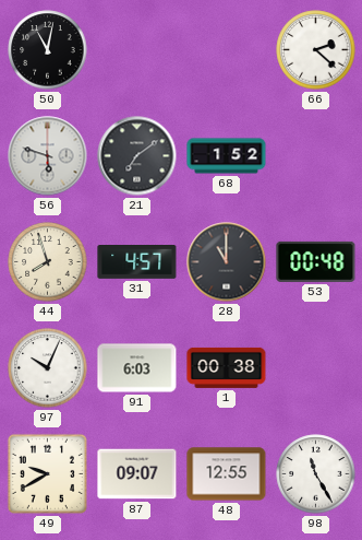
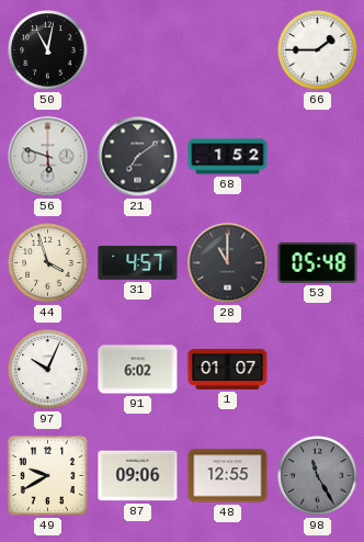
66: 2:22 -> 1:45 (318, 50)
44: 7:57 -> 3:57 (48, 263)
53: 00:48 -> 05:48 (318, 262)
91: 6:03 -> 6:02 (138, 370)
1: 00:38 -> 01:07 (228, 369)
87: 09:07 -> 09:06 (138, 476)
98 dial: white -> grey (318, 476)
